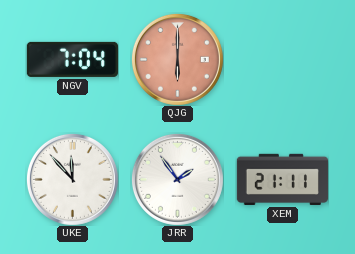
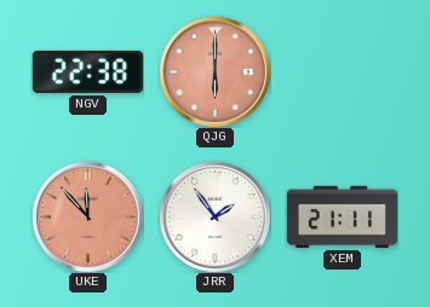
NGV: 7:04 -> 22:38 (87, 71)
UKE dial: white -> salmon (87, 216)
